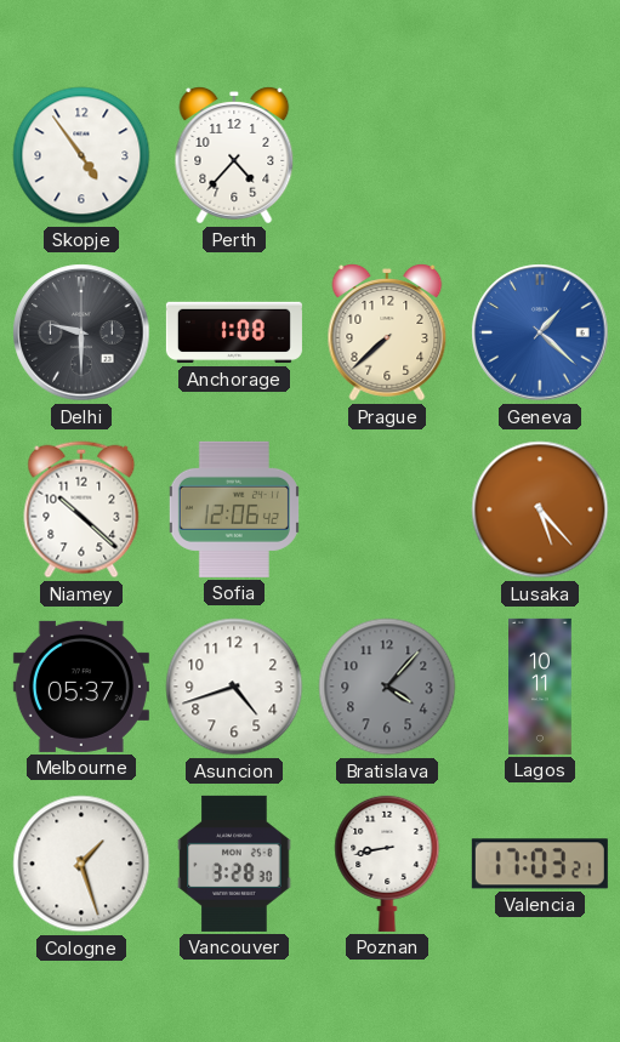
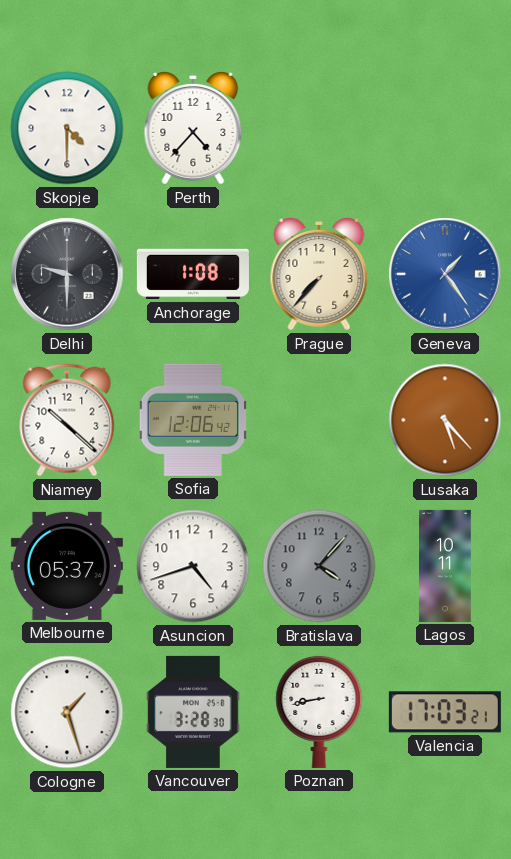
Skopje: 4:54 -> 4:30 (67, 128)
Prague: 7:38 -> 7:37 (319, 275)
Geneva: 1:22 -> 1:24 (445, 274)
